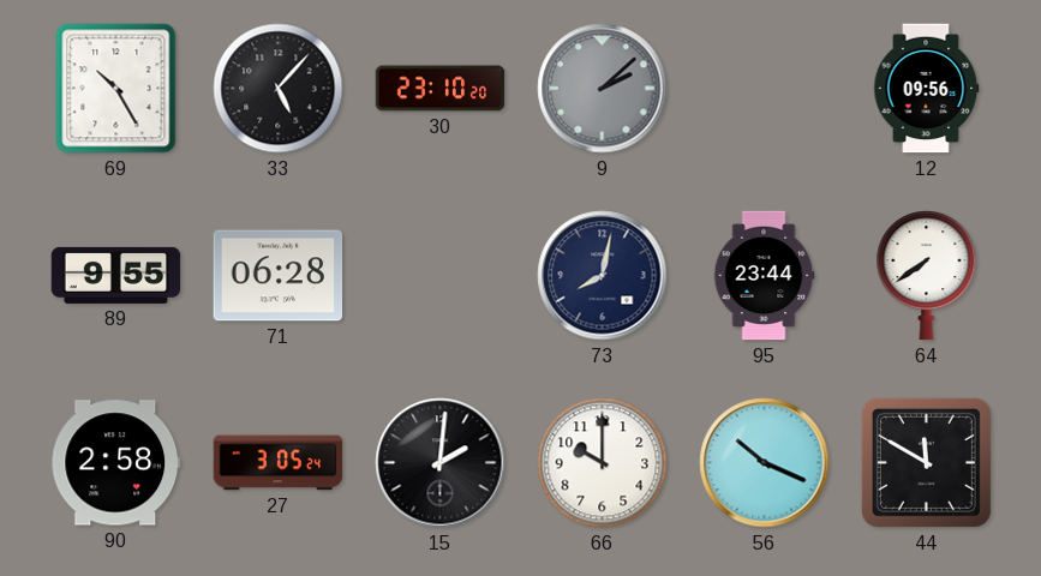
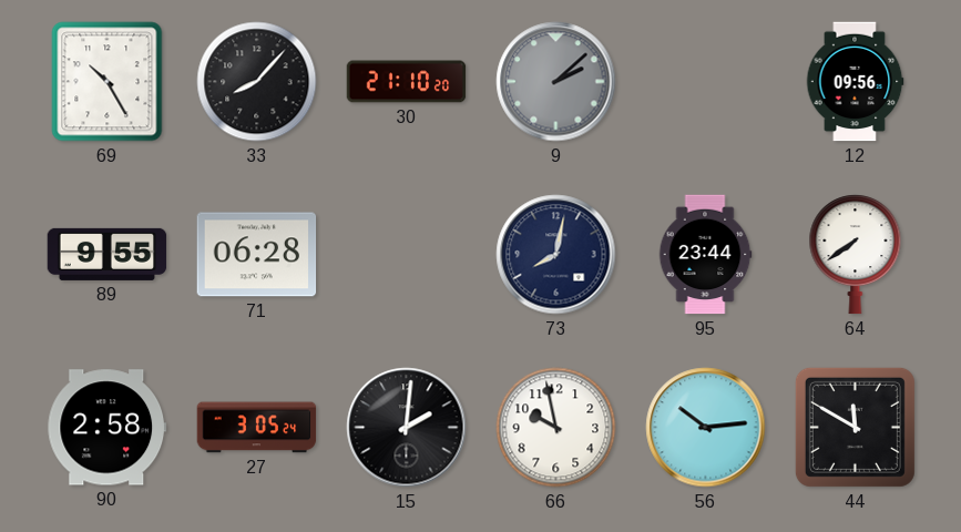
33: 5:07 -> 8:07 (257, 82)
30: 23:10 -> 21:10 (407, 82)
66: 10:00 -> 9:58 (556, 428)
56: 10:19 -> 10:14 (706, 428)
